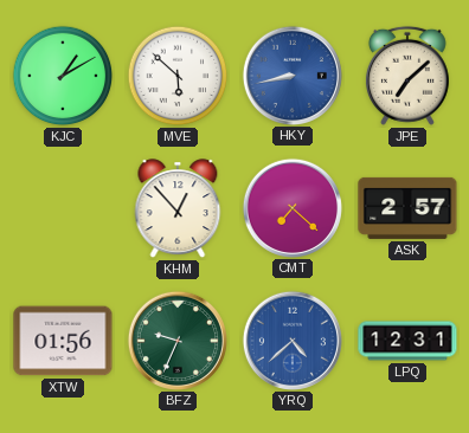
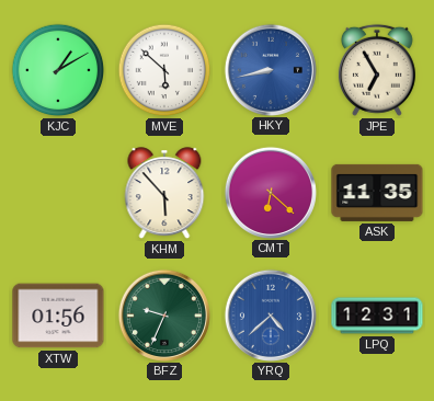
JPE: 7:08 -> 6:55 (377, 70)
KHM: 12:53 -> 5:53 (164, 194)
CMT: 7:22 -> 6:22 (270, 192)
ASK: 2:57 -> 11:35 (377, 193)
